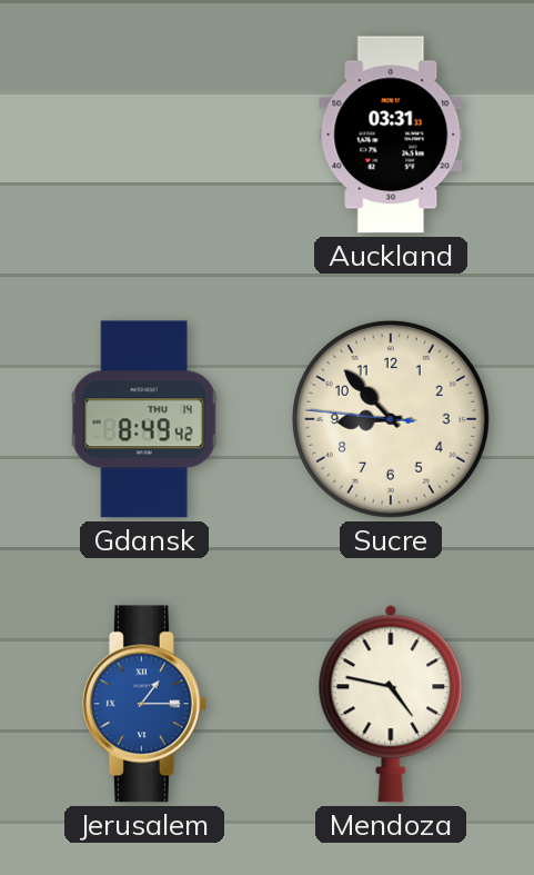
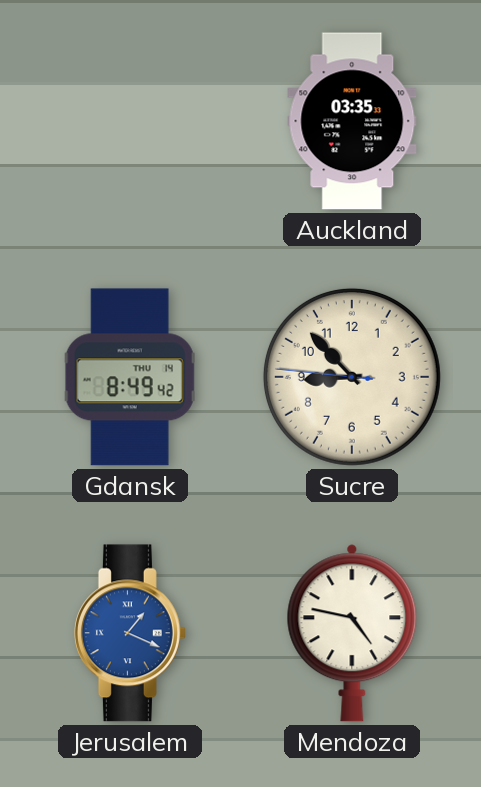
Auckland: 03:31 -> 03:35 (352, 121)
Jerusalem: 1:15 -> 1:19 (130, 633)
